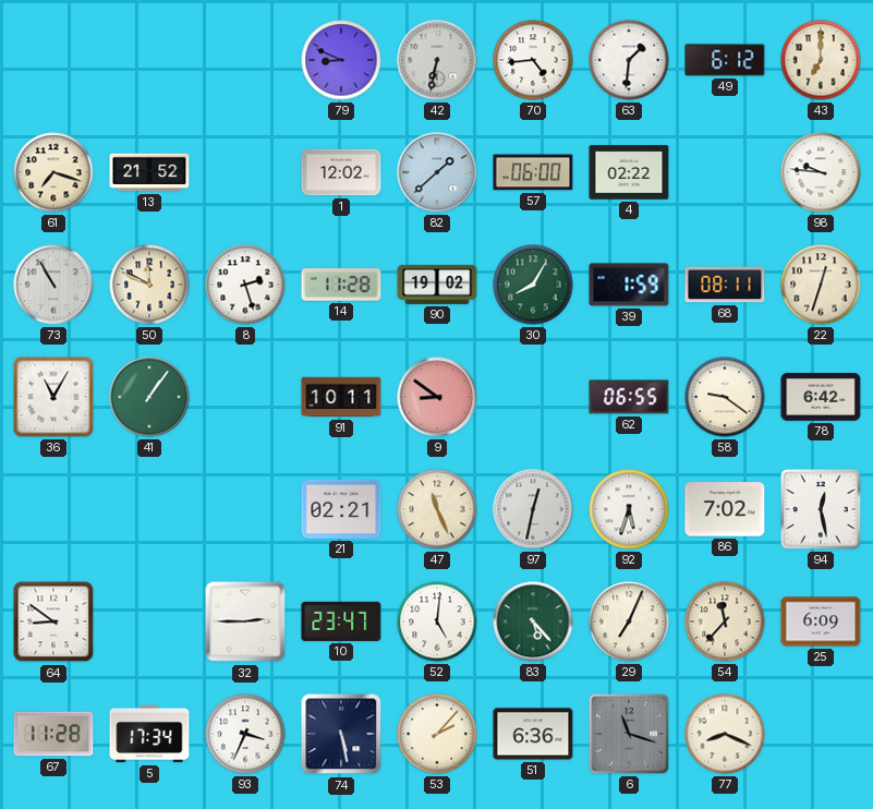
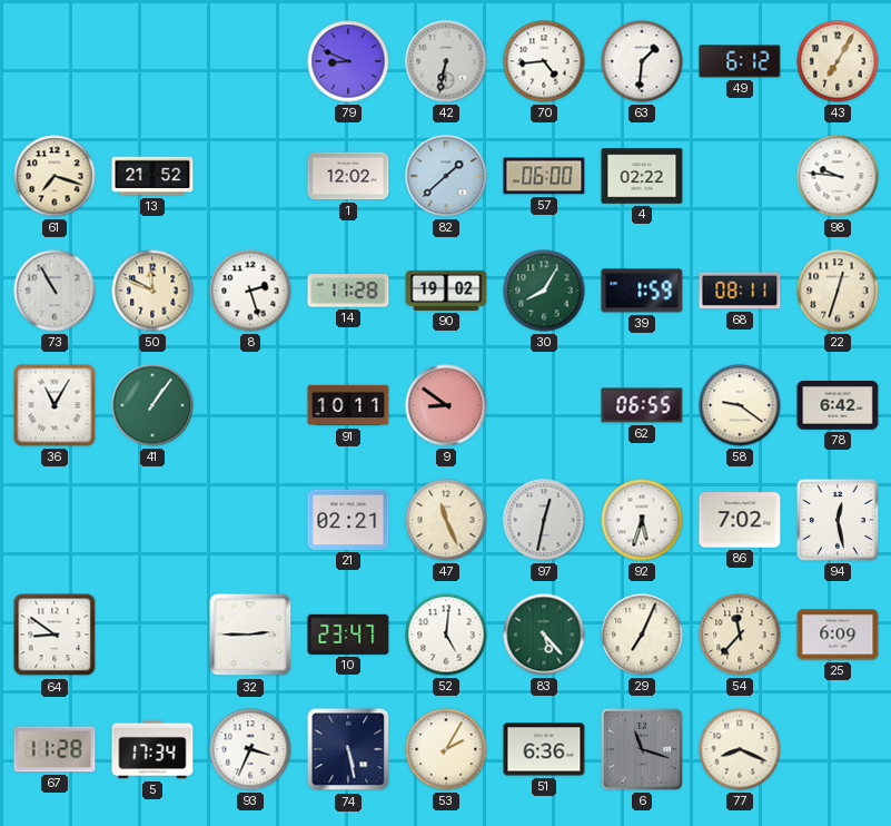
43: 7:00 -> 7:05 (838, 61)
53: 2:07 -> 2:05 (446, 749)
